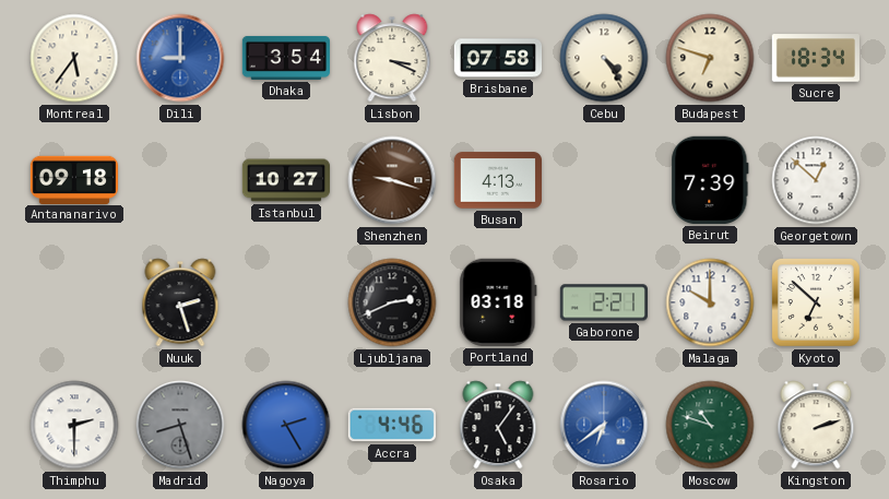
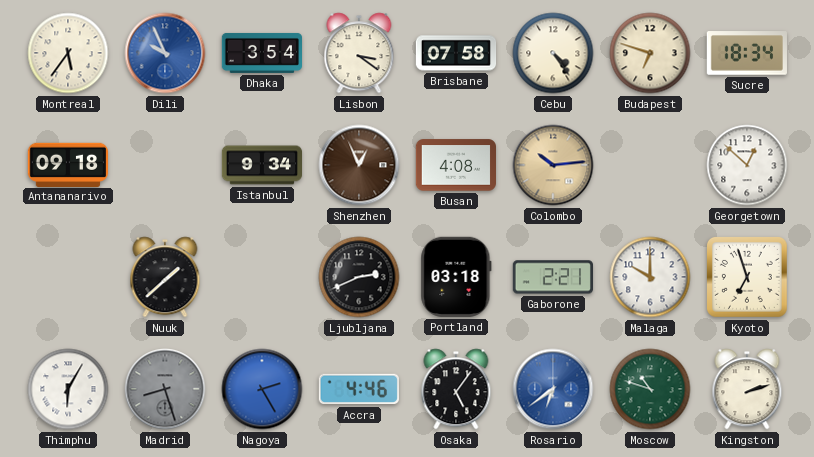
Dili: 9:00 -> 9:56 (165, 53)
Lisbon: 3:19 -> 3:21 (359, 53)
Istanbul: 10:27 -> 9:34 (262, 165)
Shenzhen: 9:18 -> 12:56 (359, 165)
Busan: 4:13 -> 4:08 (455, 165)
Colombo: none -> 10:14 (553, 165)
Beirut: 7:39 -> none (710, 180)
Nuuk: 2:27 -> 1:38 (165, 277)
Kyoto: 6:52 -> 6:57 (747, 277)
Thimphu: 2:30 -> 6:05 (68, 389)
